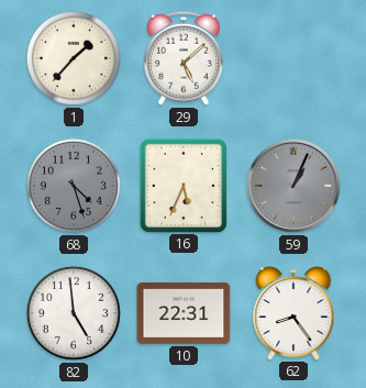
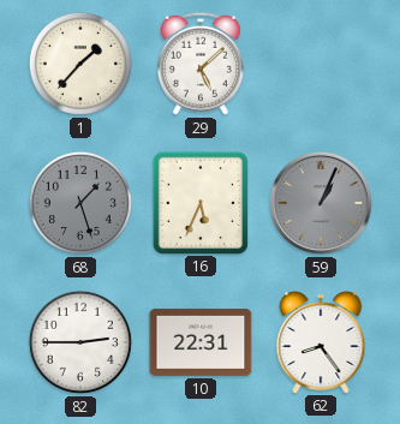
68: 4:27 -> 1:27 (80, 203)
82: 4:59 -> 2:45 (80, 342)
